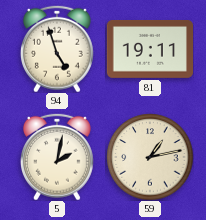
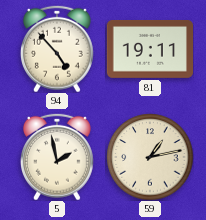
94: 4:57 -> 4:53 (57, 49)
5: 2:02 -> 1:58 (57, 157)
